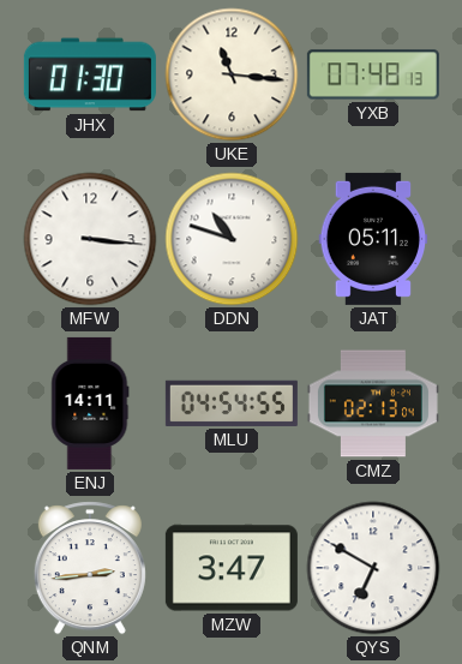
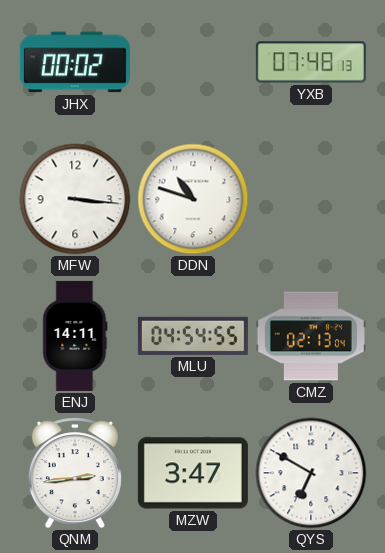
JHX: 01:30 -> 00:02 (75, 62)
UKE: 11:16 -> none (232, 74)
JAT: 05:11 -> none (373, 239)
